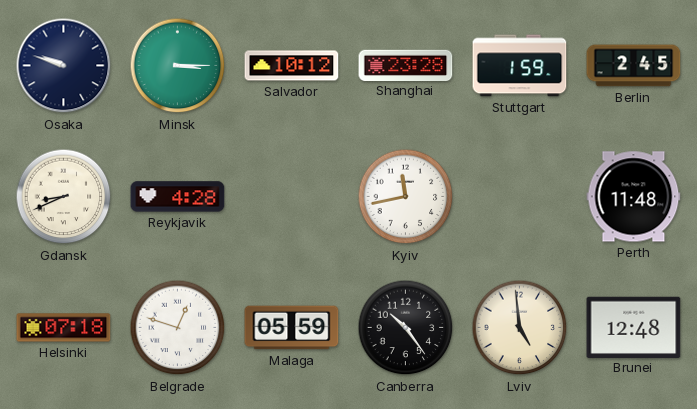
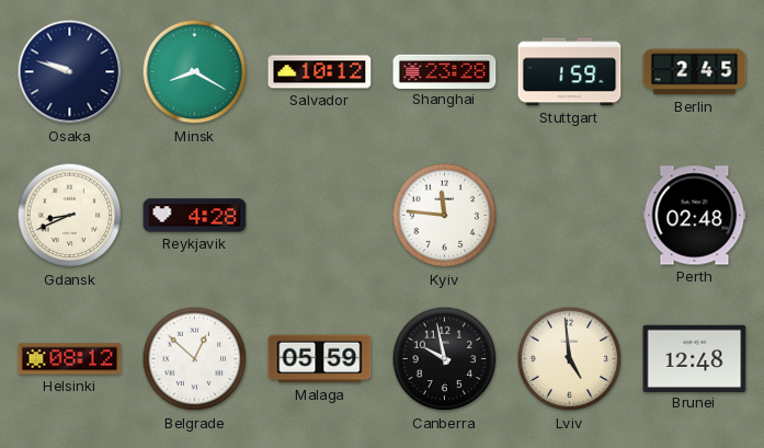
Minsk: 3:15 -> 8:20 (195, 72)
Kyiv: 11:43 -> 11:46 (445, 216)
Perth: 11:48 -> 02:48 (695, 216)
Helsinki: 07:18 -> 08:12 (70, 359)
Belgrade: 12:48 -> 12:52 (195, 359)
Canberra: 10:24 -> 9:58 (445, 359)
